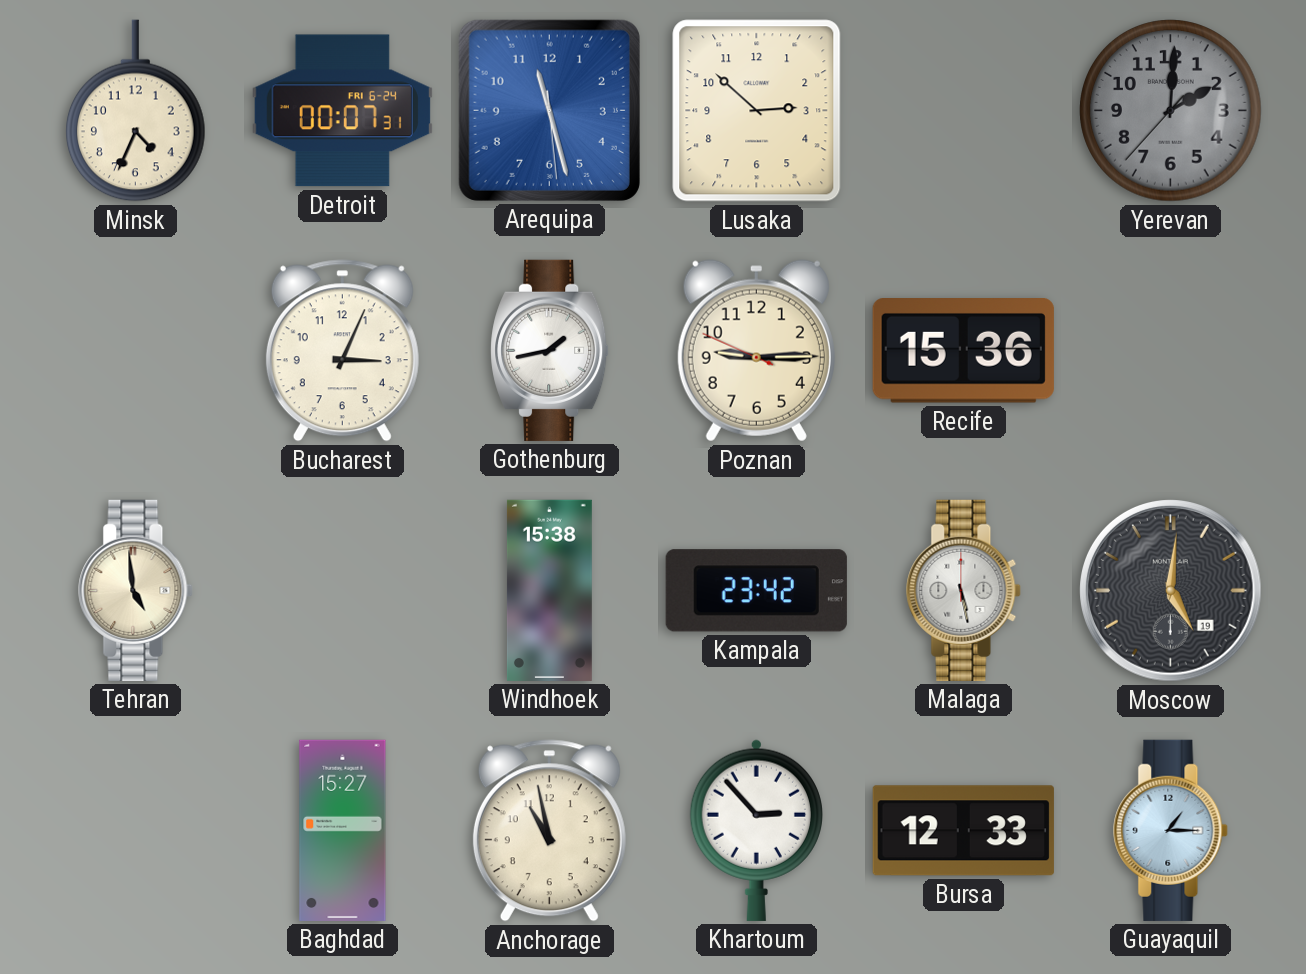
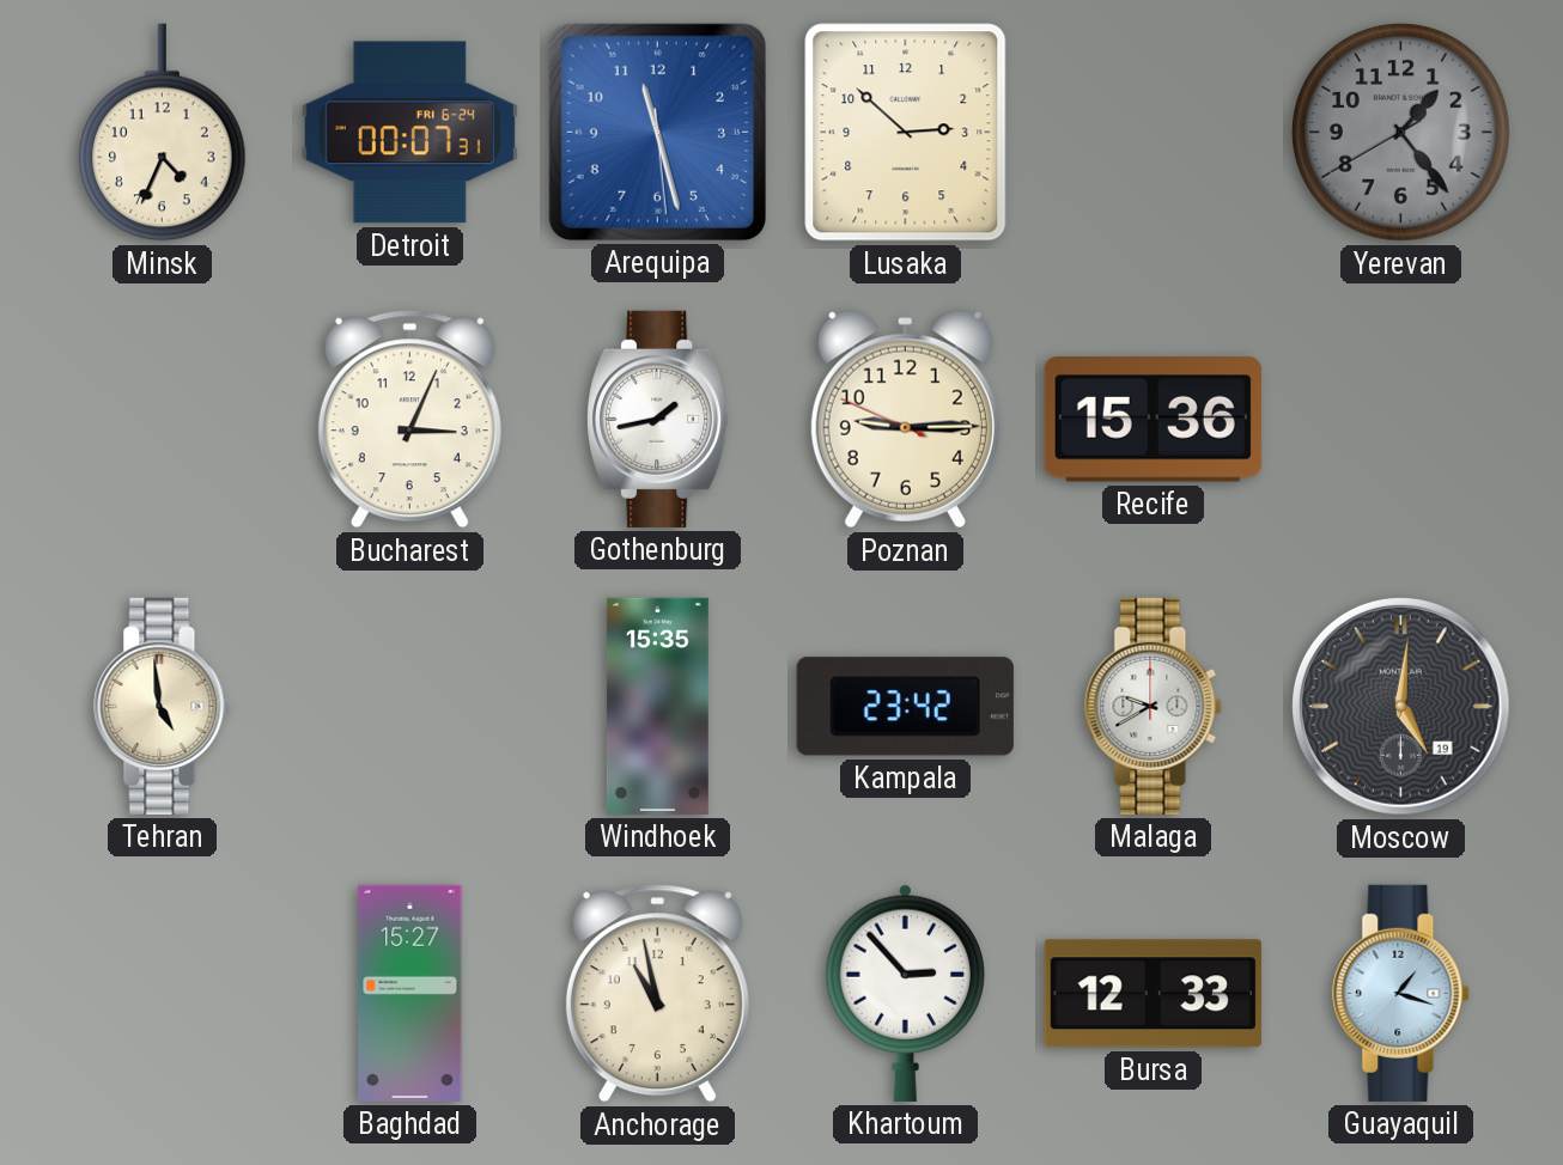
Yerevan: 2:00 -> 1:23 (1401, 133)
Windhoek: 15:38 -> 15:35 (657, 706)
Malaga: 5:28 -> 9:40 (1154, 706)
Guayaquil: 1:15 -> 1:18 (1401, 993)
